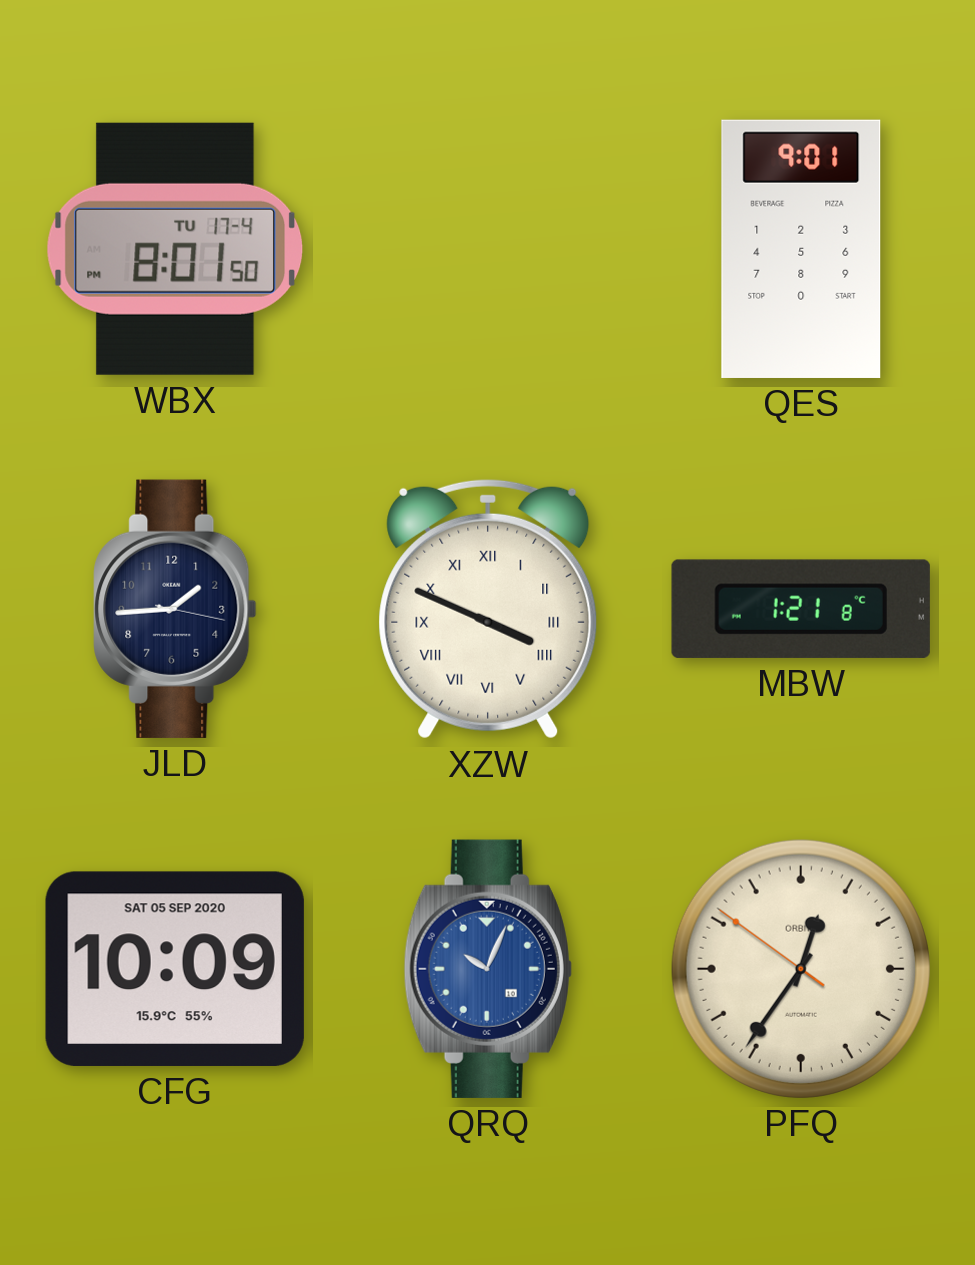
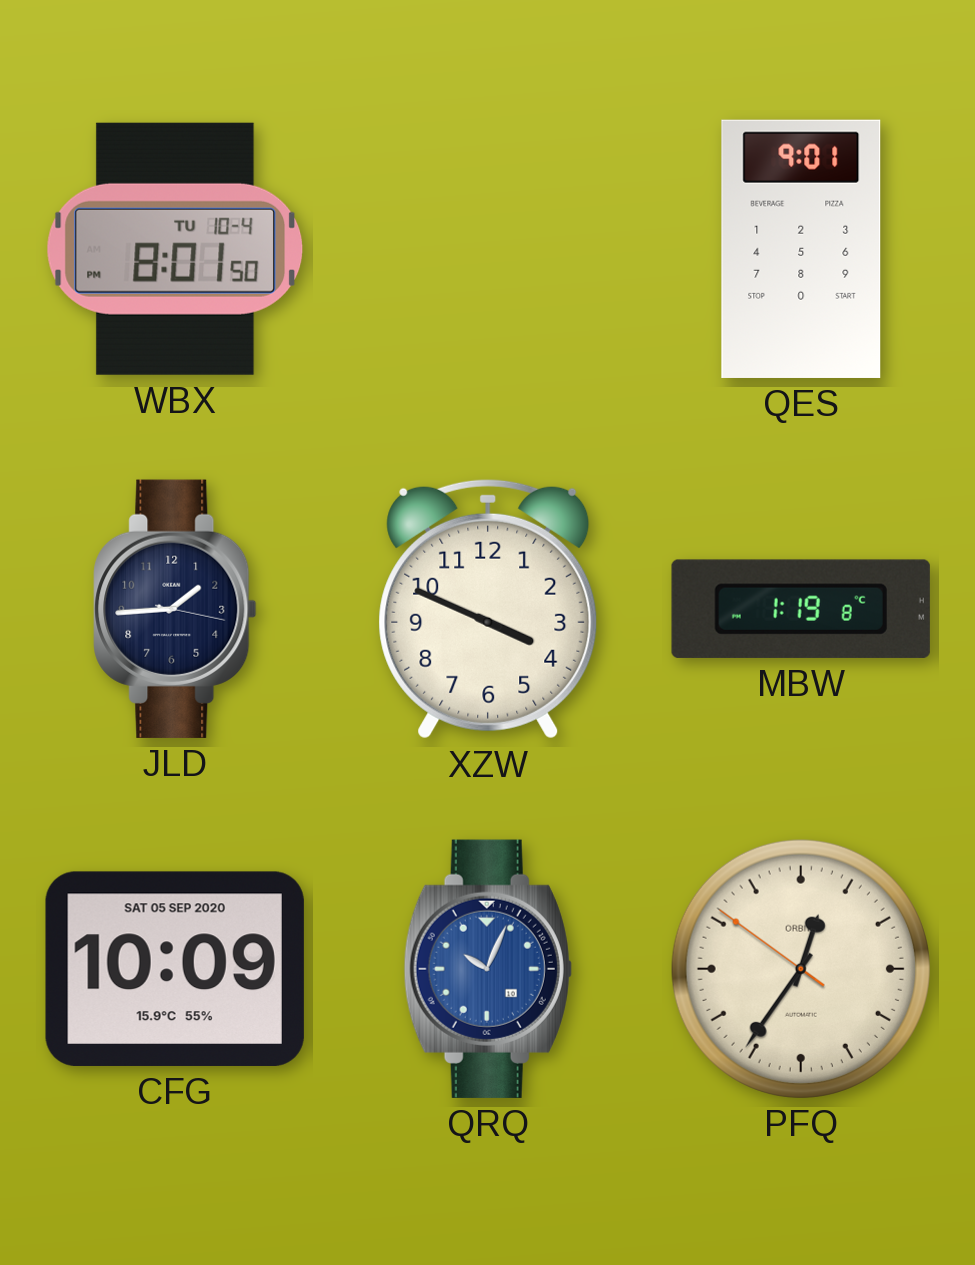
WBX date: TU 17-4 -> TU 10-4 (175, 249)
XZW numerals: Roman -> Arabic (488, 609)
MBW: 1:21 -> 1:19 (801, 609)
